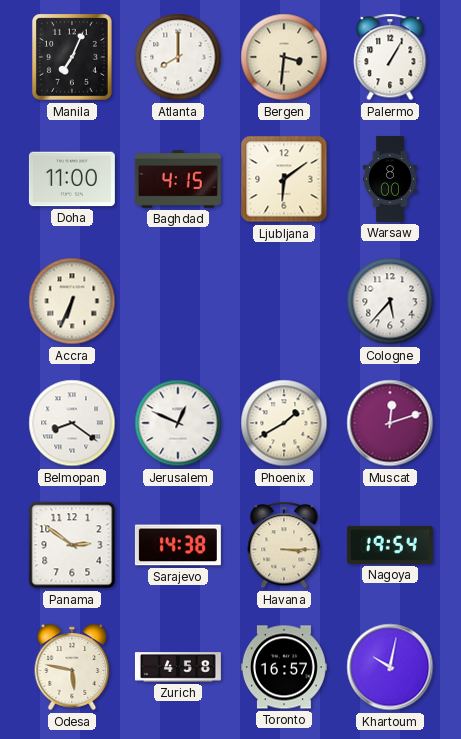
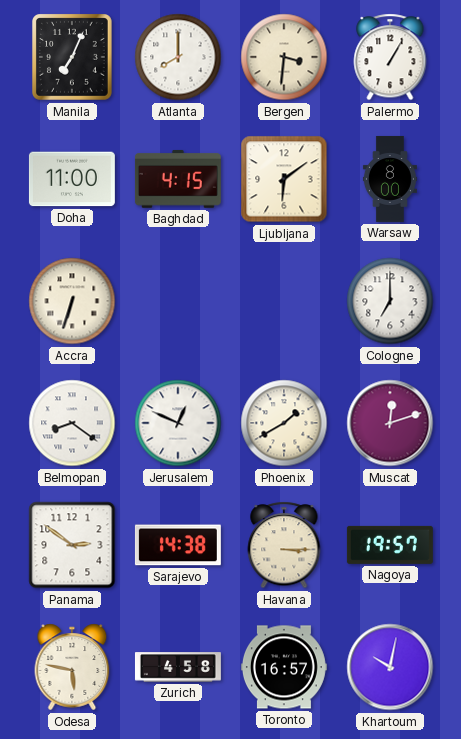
Accra: 6:34 -> 6:33 (72, 301)
Cologne: 5:37 -> 7:00 (390, 301)
Nagoya: 19:54 -> 19:57 (390, 545)
